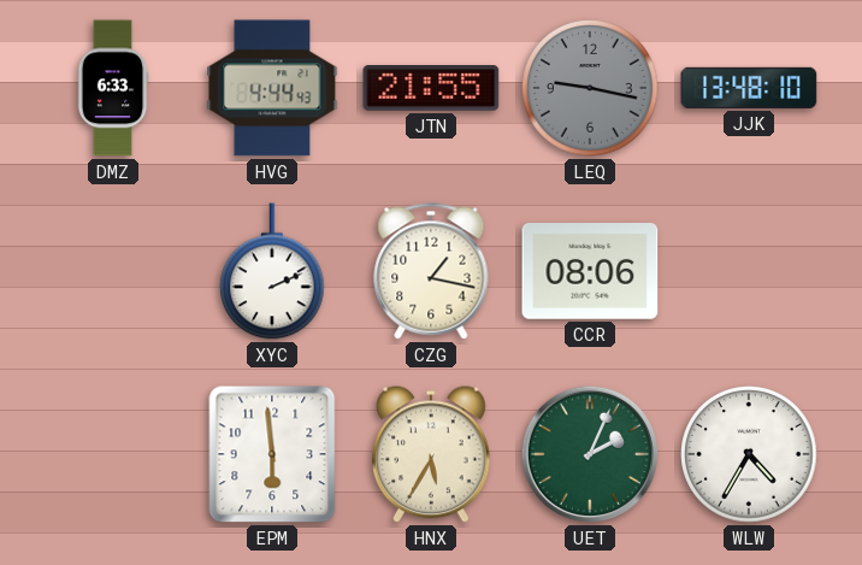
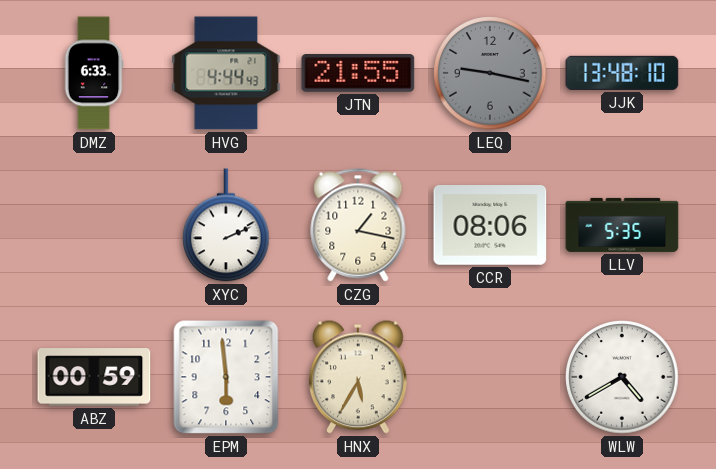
LLV: none -> 5:35 (622, 225)
ABZ: none -> 00:59 (94, 377)
UET: 2:04 -> none (590, 454)
WLW: 4:35 -> 4:40 (622, 377)
